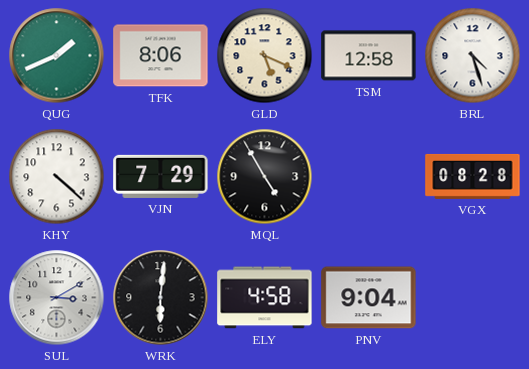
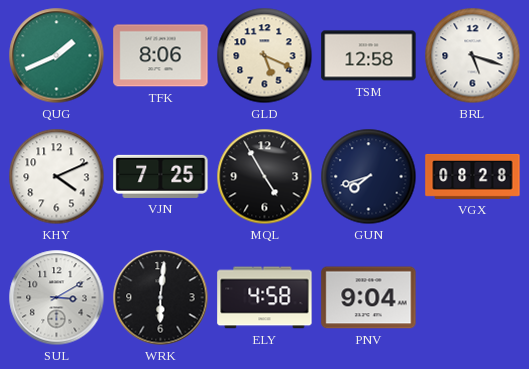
BRL: 4:27 -> 5:18 (473, 56)
KHY: 4:22 -> 4:11 (57, 177)
VJN: 7:29 -> 7:25 (161, 176)
GUN: none -> 7:42 (369, 177)
